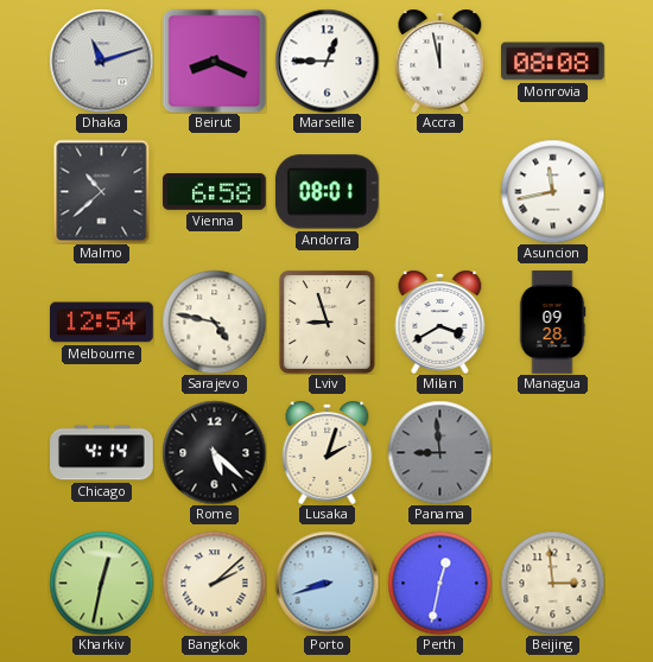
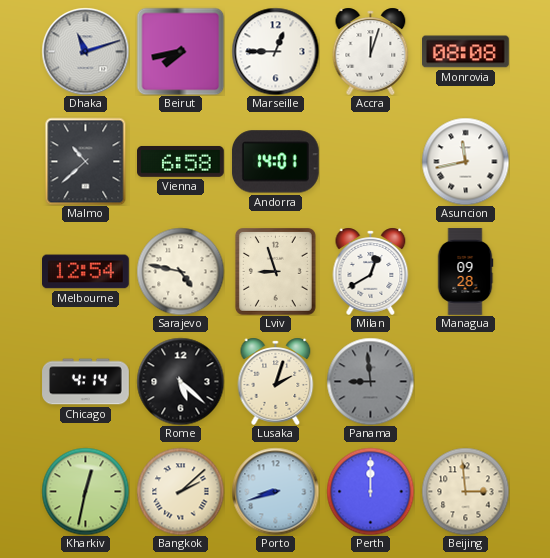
Beirut: 8:19 -> 7:43 (180, 51)
Accra: 11:58 -> 12:03 (371, 51)
Andorra: 08:01 -> 14:01 (275, 162)
Milan: 3:40 -> 12:40 (371, 271)
Perth: 12:32 -> 12:00 (370, 491)
